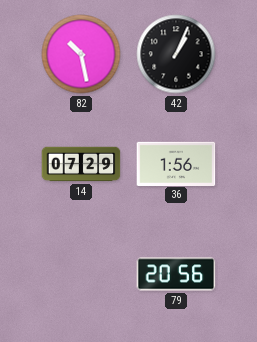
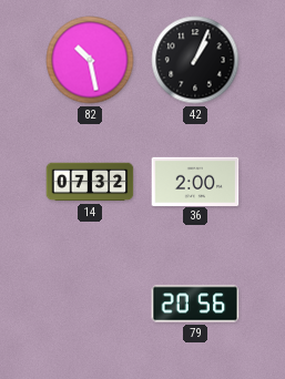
14: 07:29 -> 07:32 (90, 182)
36: 1:56 -> 2:00 (195, 181)
